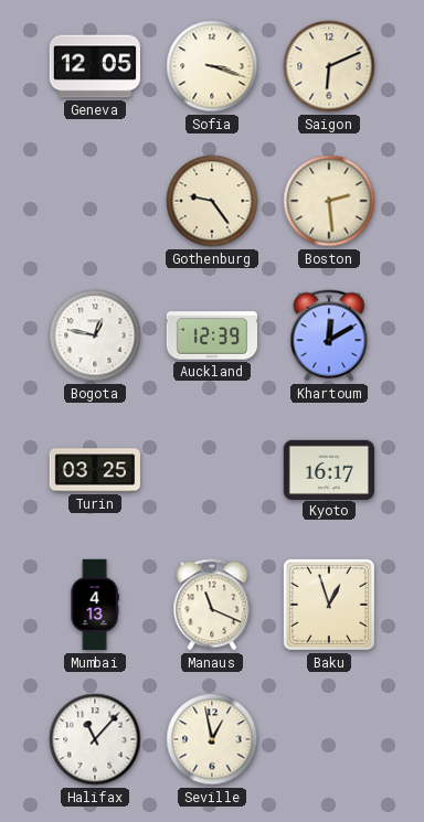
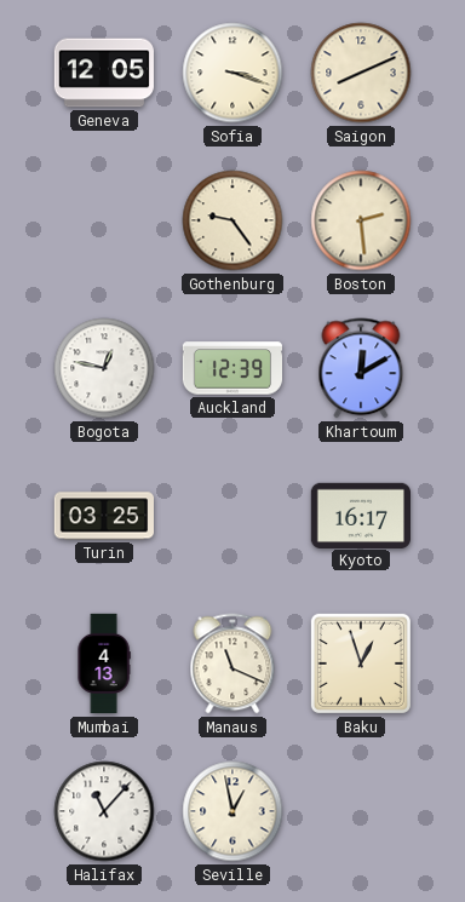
Saigon: 6:11 -> 8:11 (361, 73)
